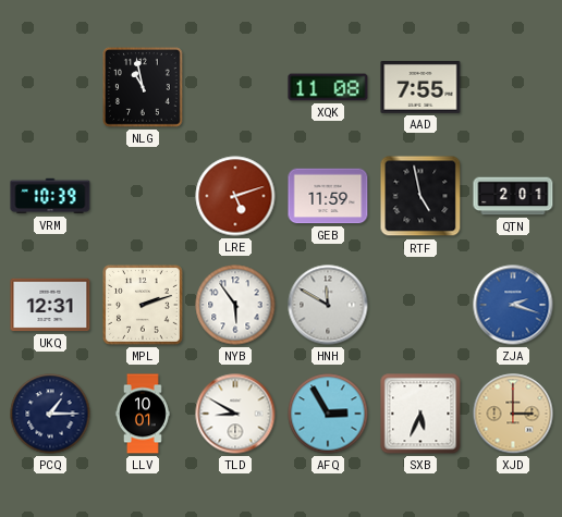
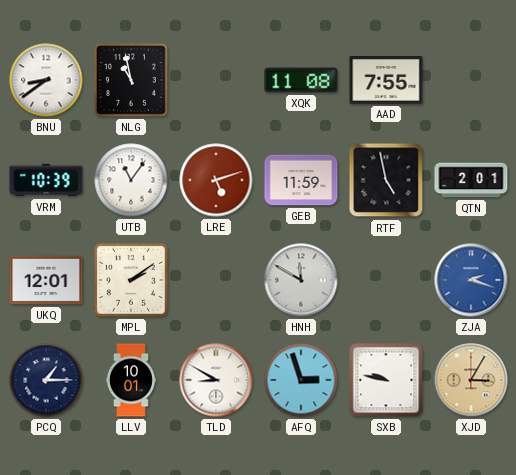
BNU: none -> 8:39 (46, 80)
UTB: none -> 11:06 (131, 180)
UKQ: 12:31 -> 12:01 (46, 280)
MPL: 2:12 -> 2:09 (132, 281)
NYB: 5:54 -> none (235, 305)
AFQ: 2:55 -> 2:57 (301, 380)
SXB: 5:34 -> 9:47 (386, 380)
XJD: 3:00 -> 3:05 (471, 380)
